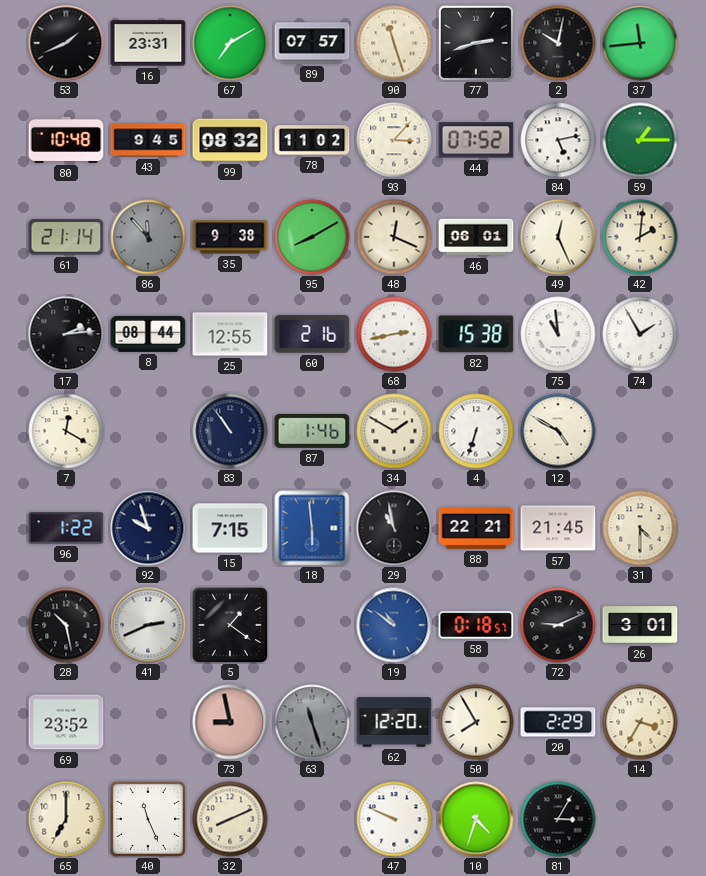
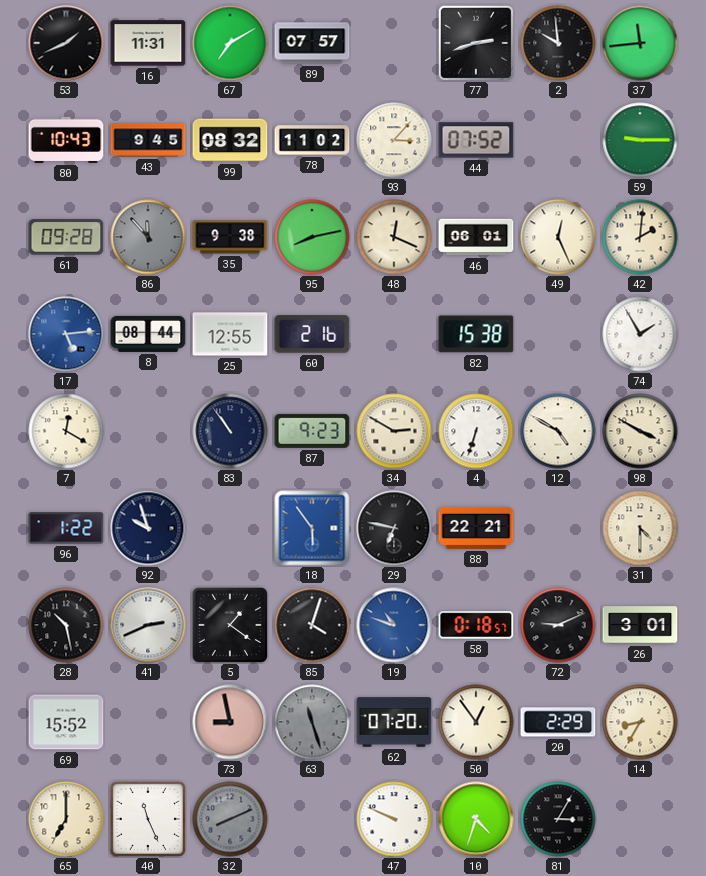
16: 23:31 -> 11:31 (148, 43)
90: 11:27 -> none (394, 43)
2: 10:02 -> 9:59 (558, 43)
80: 10:48 -> 10:43 (66, 140)
84: 5:13 -> none (558, 140)
59: 1:15 -> 9:15 (640, 140)
61: 21:14 -> 09:28 (66, 237)
95: 8:10 -> 8:13 (312, 237)
17: 2:14 -> 5:14 (66, 334)
17 dial: black -> blue (66, 334)
68: 2:43 -> none (394, 334)
75: 10:59 -> none (558, 334)
87: 1:46 -> 9:23 (312, 431)
34: 1:50 -> 2:50 (394, 431)
98: none -> 3:50 (640, 431)
15: 7:15 -> none (230, 528)
18: 5:59 -> 5:54 (312, 528)
29: 10:58 -> 6:47 (394, 528)
57: 21:45 -> none (558, 528)
85: none -> 4:03 (312, 625)
19: 10:51 -> 10:48 (394, 625)
69: 23:52 -> 15:52 (66, 722)
62: 12:20 -> 07:20 (394, 722)
50: 7:55 -> 12:54 (476, 722)
14: 3:35 -> 8:35 (640, 722)
32 dial: cream -> grey (230, 819)
